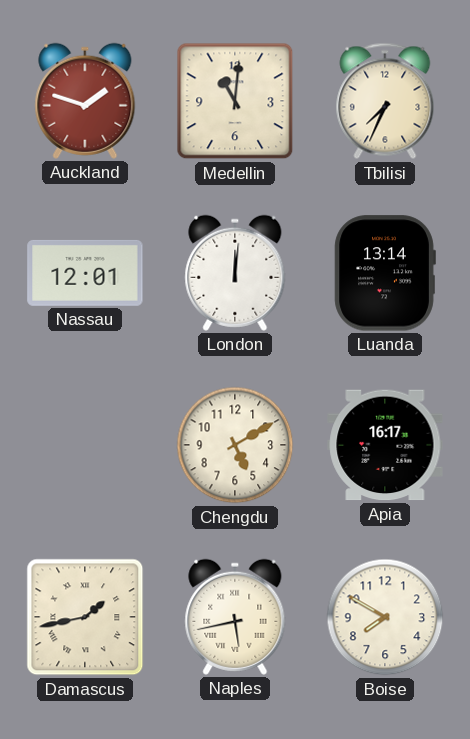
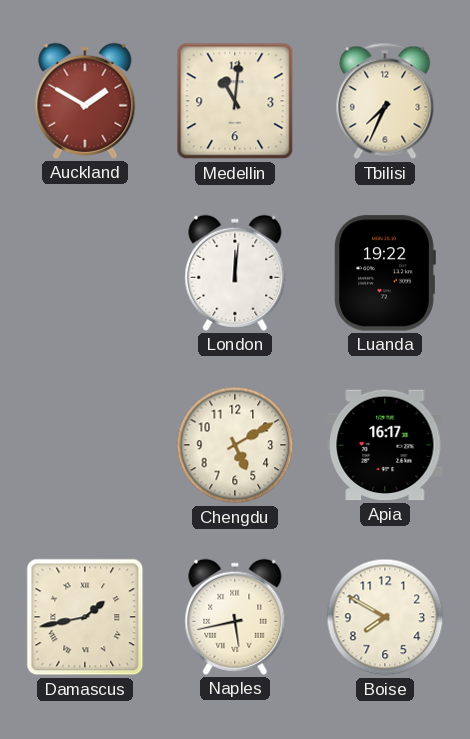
Auckland: 1:48 -> 1:50 (85, 101)
Nassau: 12:01 -> none (85, 273)
Luanda: 13:14 -> 19:22 (385, 273)
